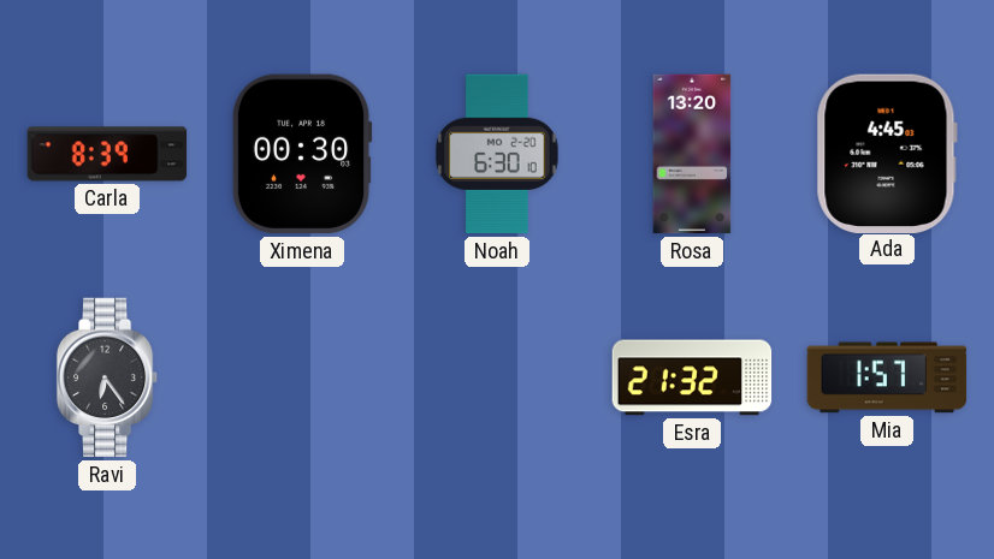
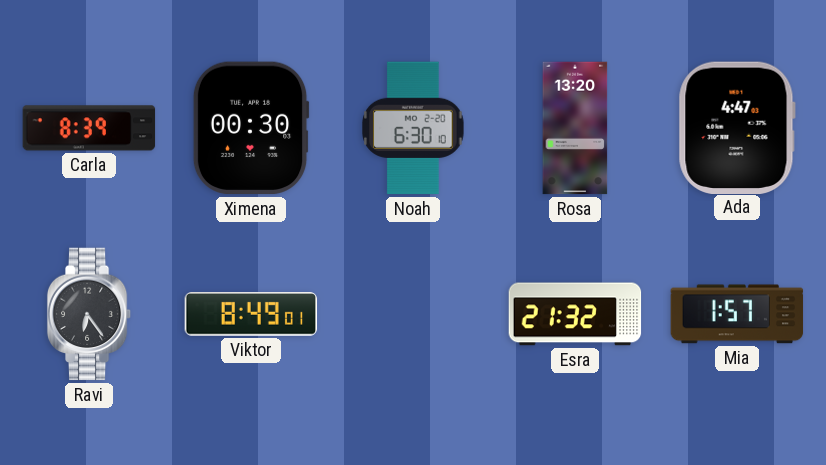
Ada: 4:45 -> 4:47 (737, 127)
Viktor: none -> 8:49 (251, 315)
